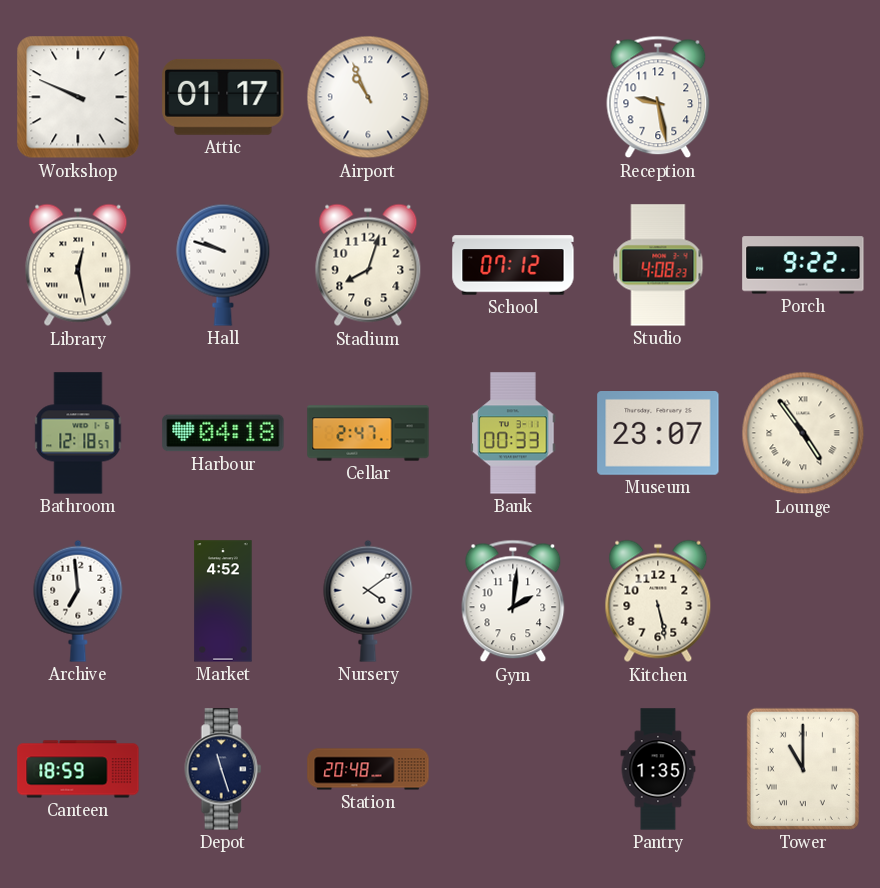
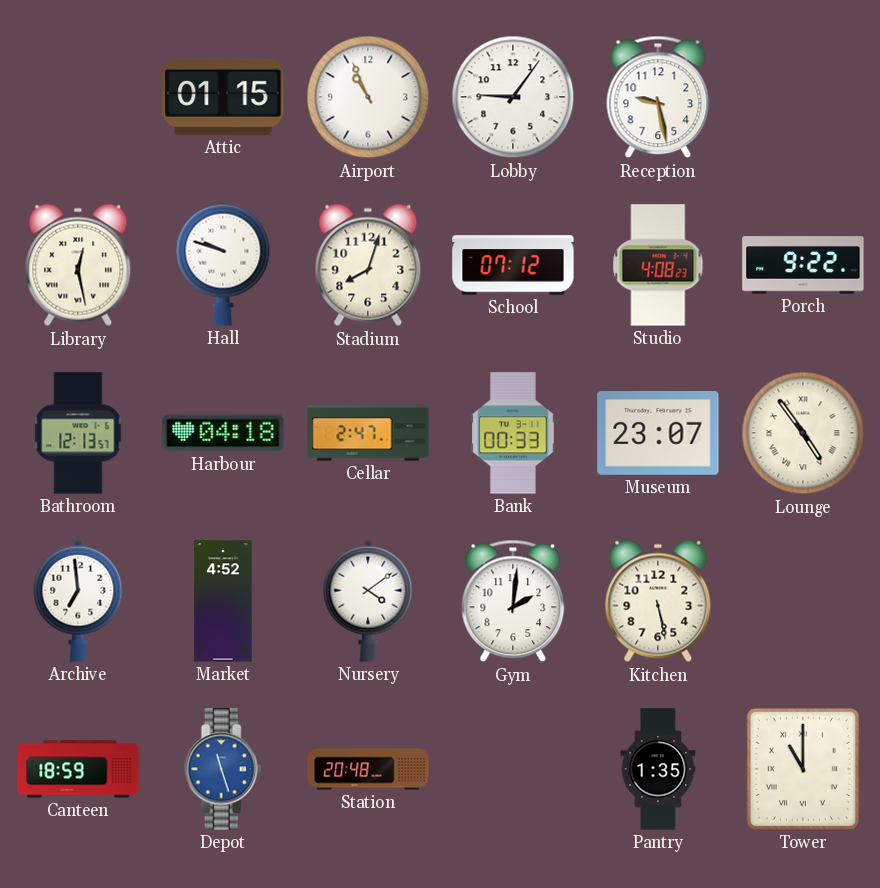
Workshop: 9:49 -> none (78, 97)
Attic: 01:17 -> 01:15 (223, 97)
Lobby: none -> 9:06 (513, 97)
Bathroom: 12:18 -> 12:13 (78, 433)
Depot dial: navy -> blue (223, 769)
